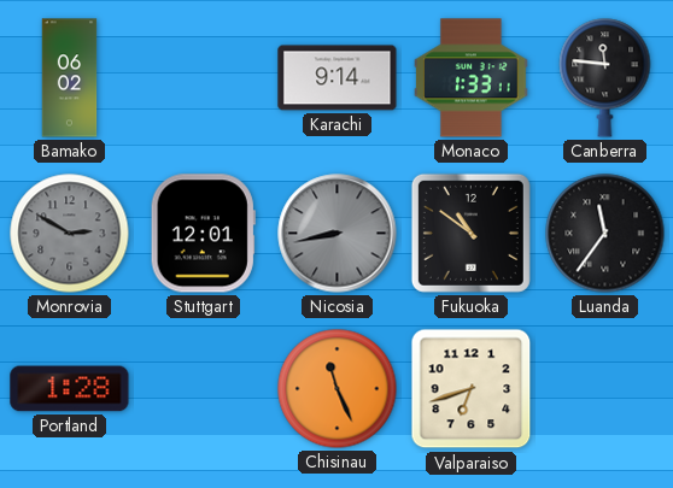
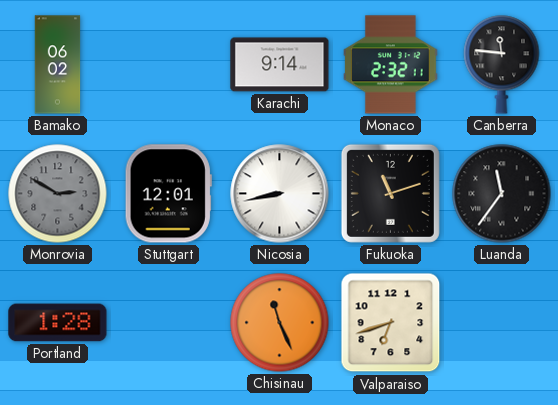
Monaco: 1:33 -> 2:32 (391, 65)
Nicosia dial: grey -> white (280, 194)
Fukuoka: 10:51 -> 11:12 (390, 193)
